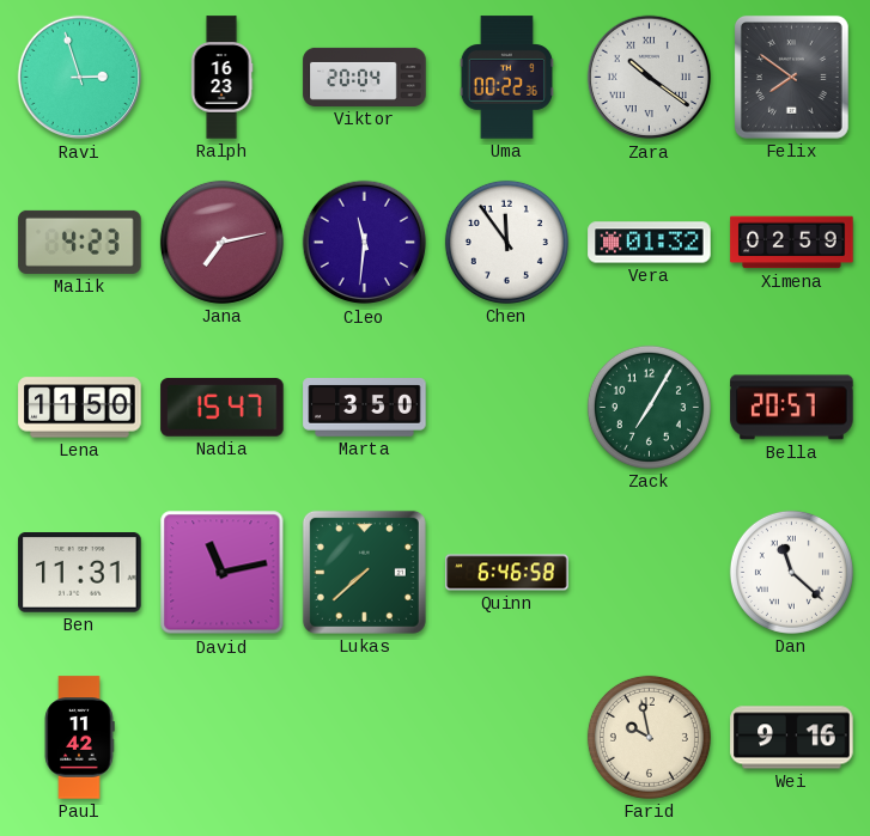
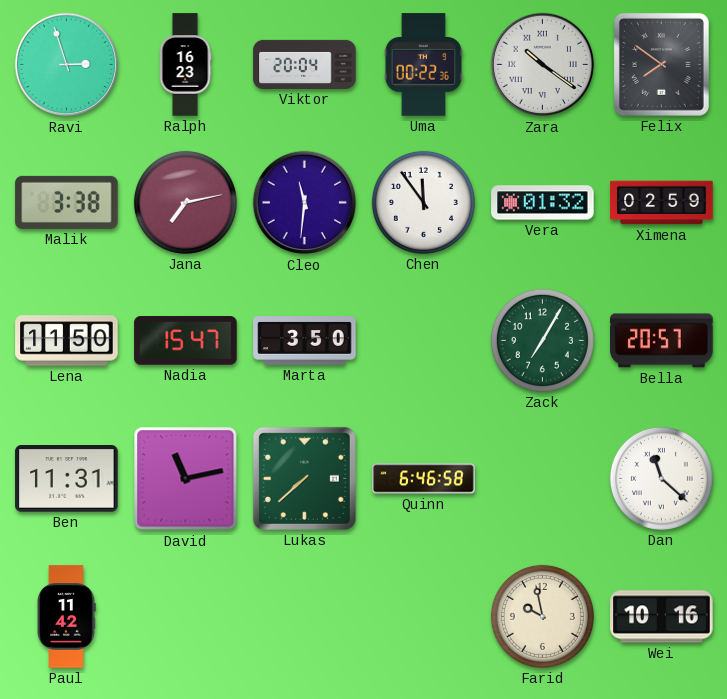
Malik: 4:23 -> 3:38 (67, 202)
Wei: 9:16 -> 10:16 (662, 617)
